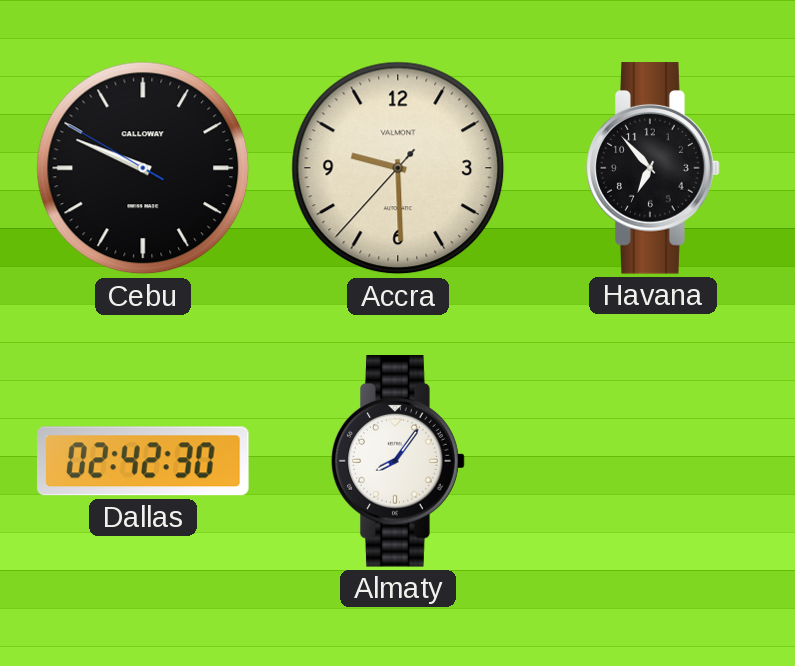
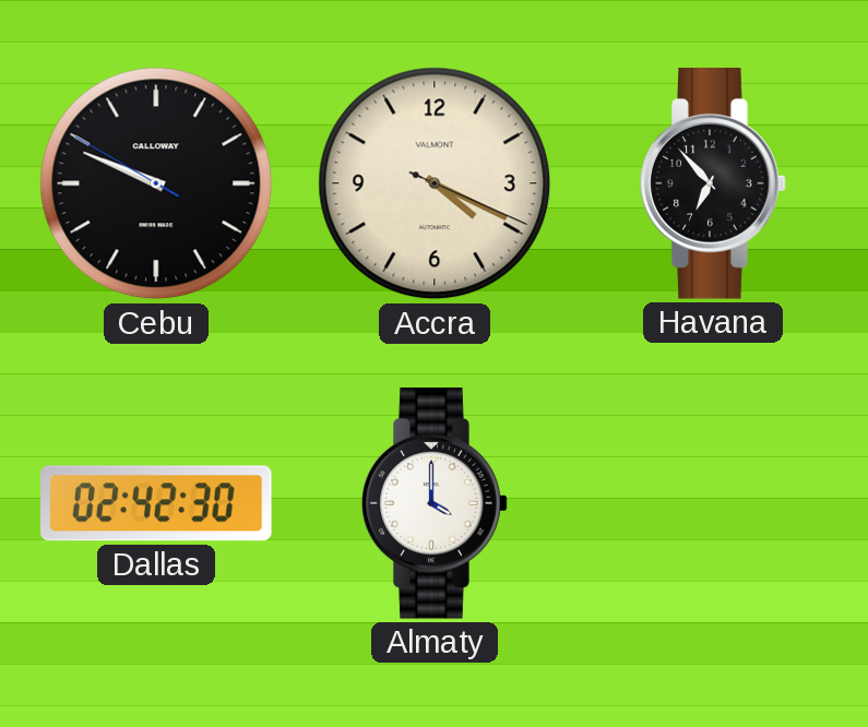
Accra: 9:29 -> 4:19 (435, 183)
Almaty: 8:06 -> 4:00 (435, 503)
